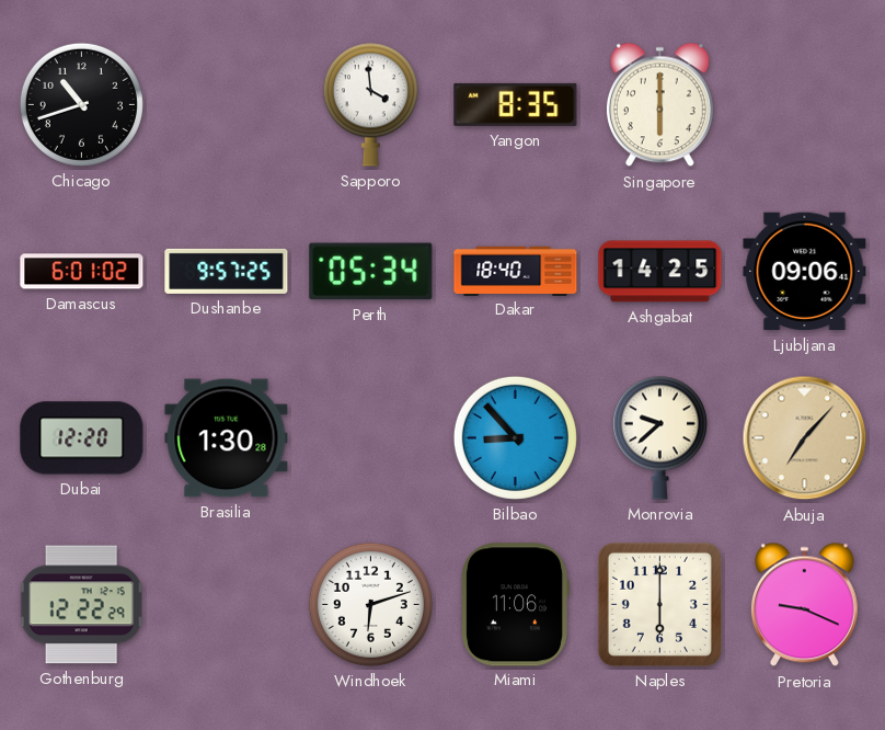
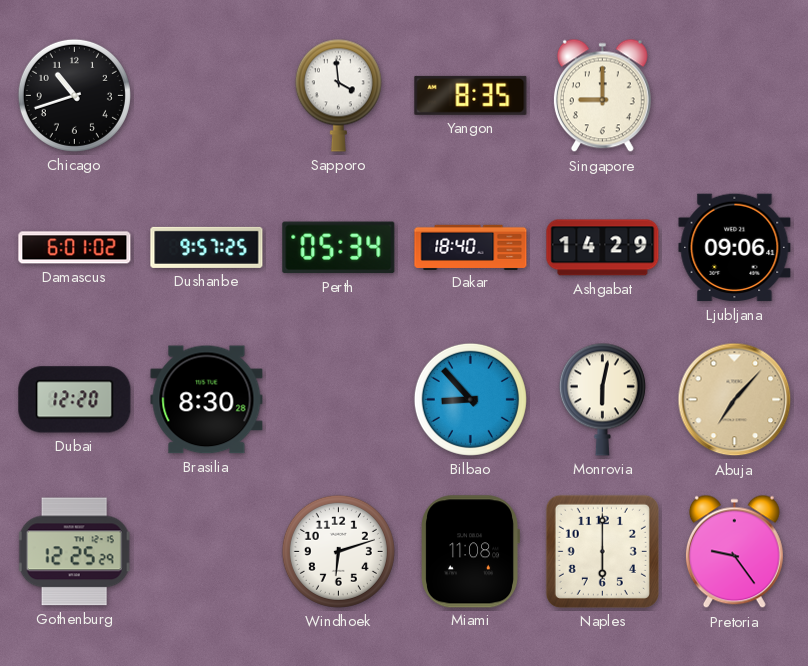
Singapore: 6:00 -> 9:00 (602, 96)
Ashgabat: 14:25 -> 14:29 (603, 248)
Brasilia: 1:30 -> 8:30 (207, 400)
Monrovia: 9:38 -> 6:02 (602, 399)
Gothenburg: 12:22 -> 12:25 (74, 552)
Miami: 11:06 -> 11:08 (470, 552)
Pretoria: 9:19 -> 9:24 (734, 552)
